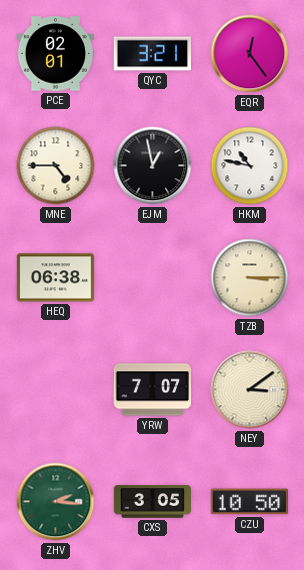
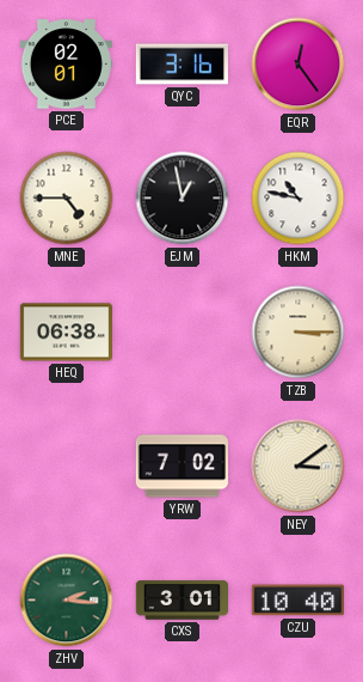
QYC: 3:21 -> 3:16 (183, 65)
YRW: 7:07 -> 7:02 (183, 467)
CXS: 3:05 -> 3:01 (183, 601)
CZU: 10:50 -> 10:40 (297, 601)
